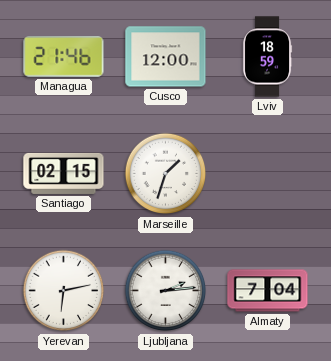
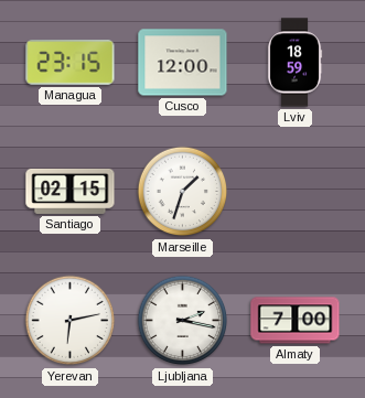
Managua: 21:46 -> 23:15 (71, 63)
Ljubljana: 2:14 -> 2:17 (183, 321)
Almaty: 7:04 -> 7:00 (296, 321)
